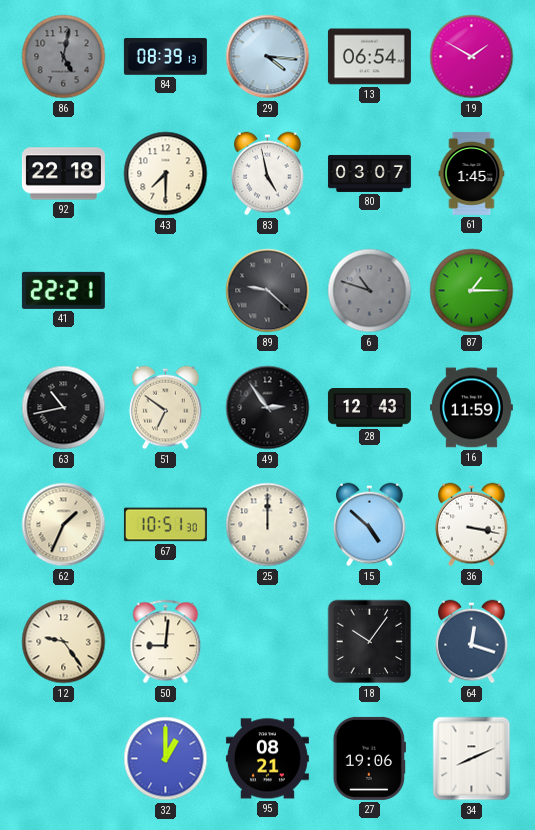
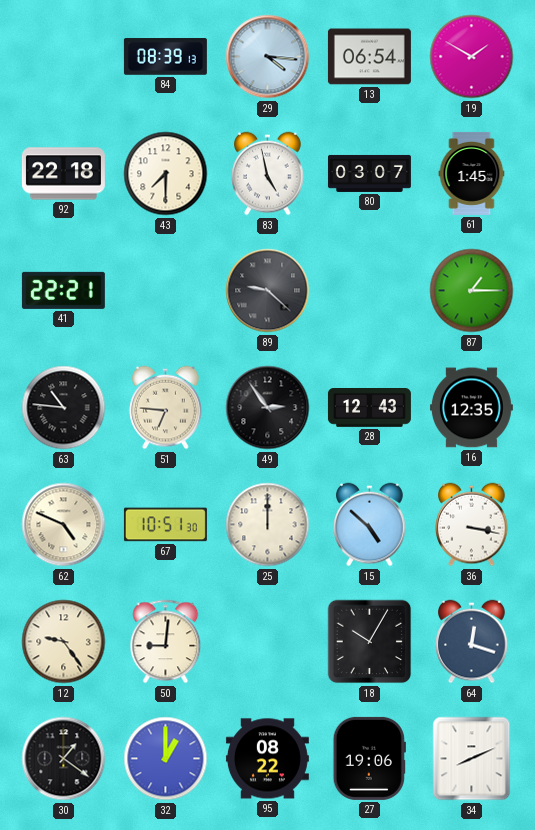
86: 5:02 -> none (64, 57)
6: 10:48 -> none (370, 291)
63: 10:43 -> 10:46 (64, 408)
51: 6:51 -> 6:46 (166, 408)
16: 11:59 -> 12:35 (471, 408)
62: 1:34 -> 4:49 (64, 525)
18: 10:06 -> 10:05 (370, 642)
30: none -> 1:21 (64, 759)
95: 08:21 -> 08:22 (267, 759)
